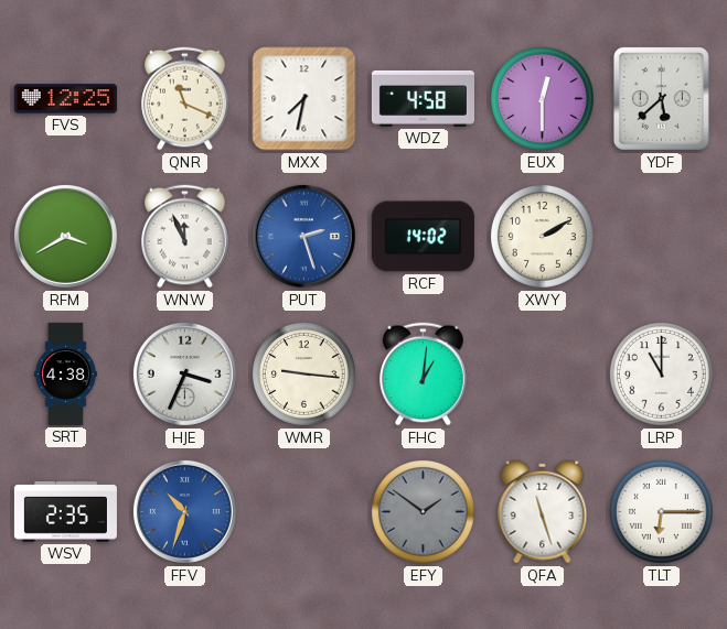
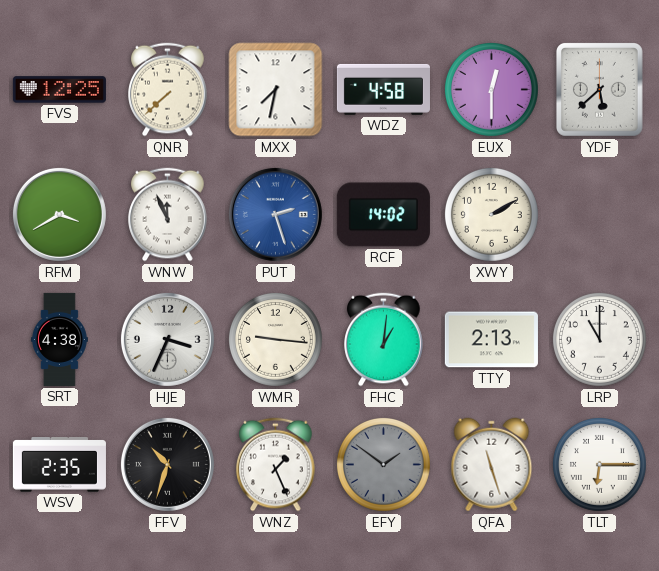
QNR: 11:19 -> 7:38 (168, 90)
TTY: none -> 2:13 (491, 340)
FFV dial: blue -> black (167, 464)
WNZ: none -> 1:26 (276, 465)
